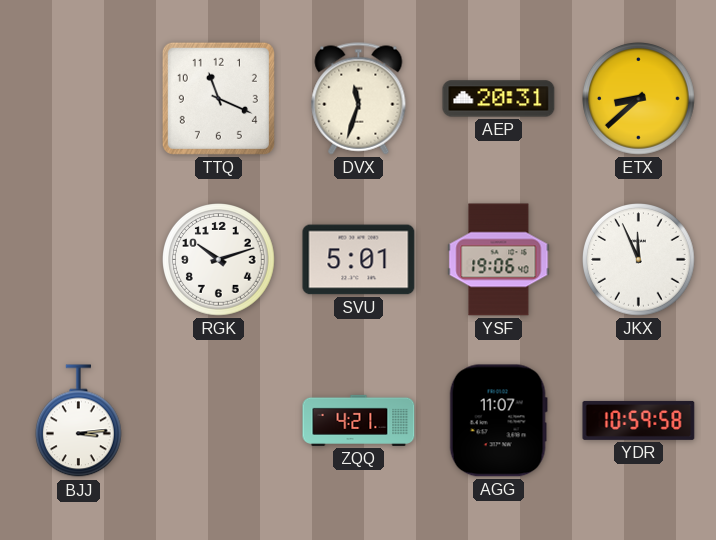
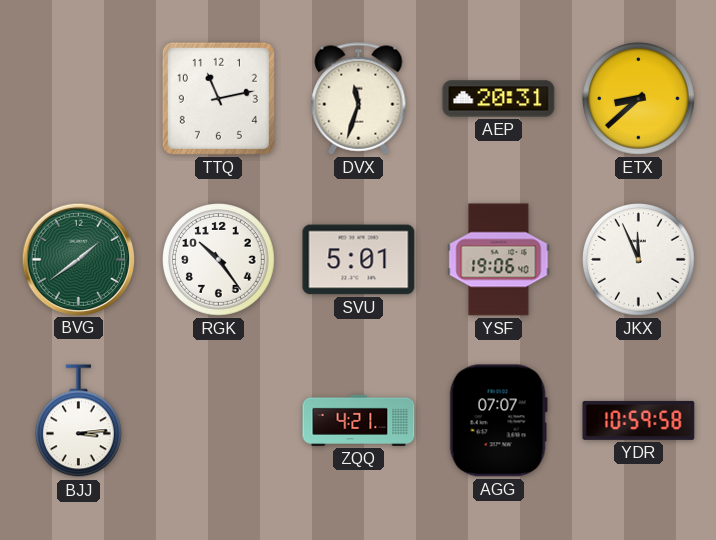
TTQ: 11:19 -> 11:13 (218, 98)
BVG: none -> 1:39 (78, 259)
RGK: 10:12 -> 10:24 (219, 260)
AGG: 11:07 -> 07:07 (498, 421)
